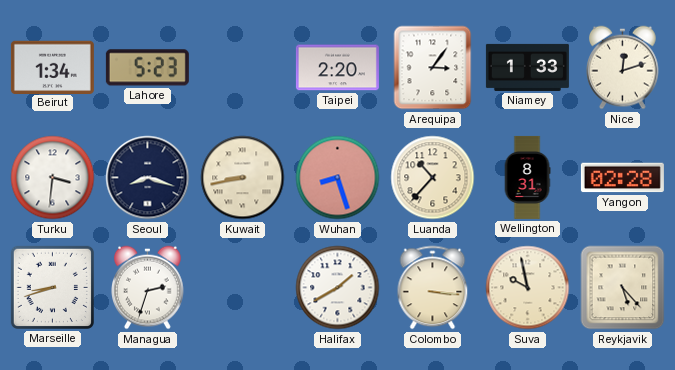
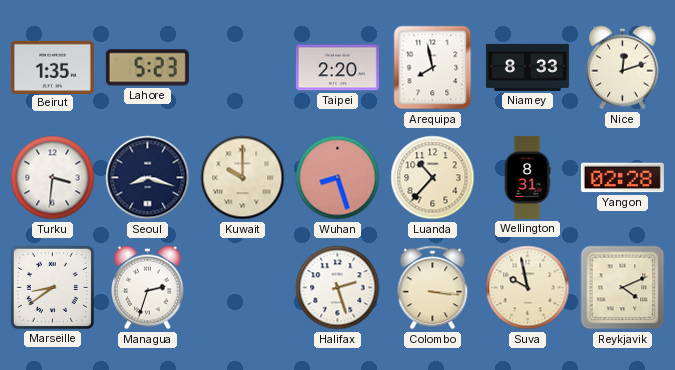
Beirut: 1:34 -> 1:35 (52, 67)
Arequipa: 3:06 -> 7:58 (433, 68)
Niamey: 1:33 -> 8:33 (527, 67)
Kuwait: 8:43 -> 10:00 (243, 178)
Marseille: 8:42 -> 8:39 (52, 287)
Halifax: 1:40 -> 2:27 (338, 288)
Reykjavik: 5:23 -> 4:11 (623, 288)
